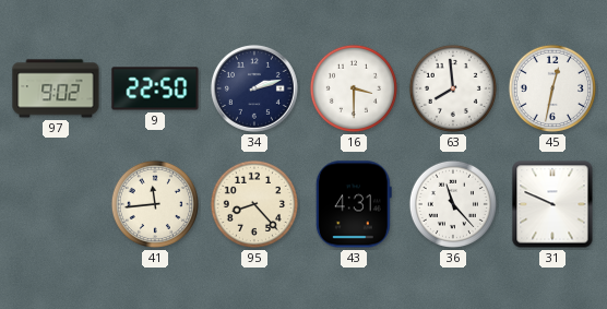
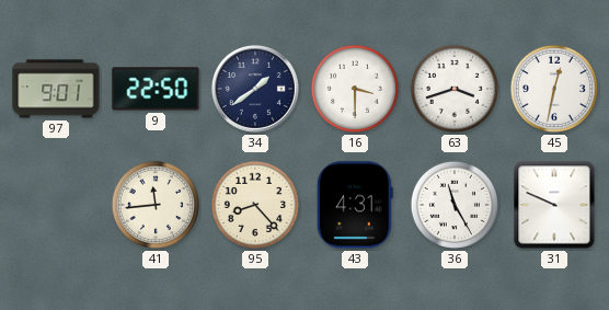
97: 9:02 -> 9:01 (56, 89)
34: 2:12 -> 1:39 (255, 89)
63: 7:59 -> 3:42 (455, 89)
36: 11:23 -> 11:25 (455, 205)
